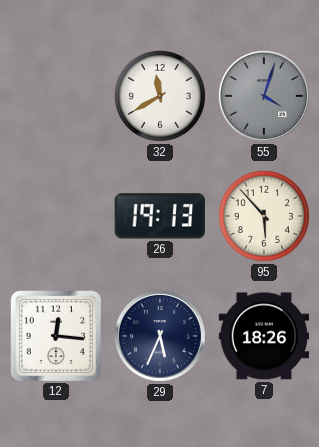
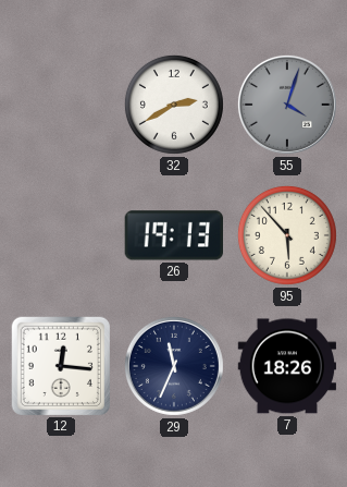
32: 11:40 -> 2:40 (174, 105)
29: 5:34 -> 11:34 (174, 366)
